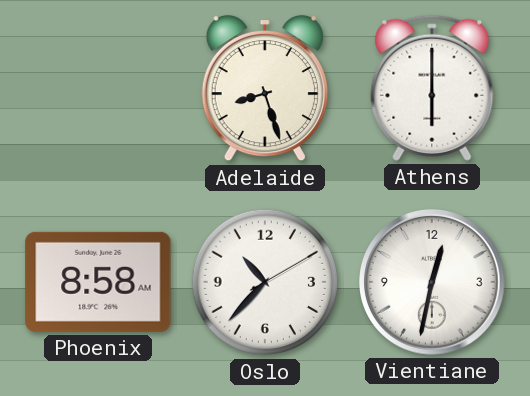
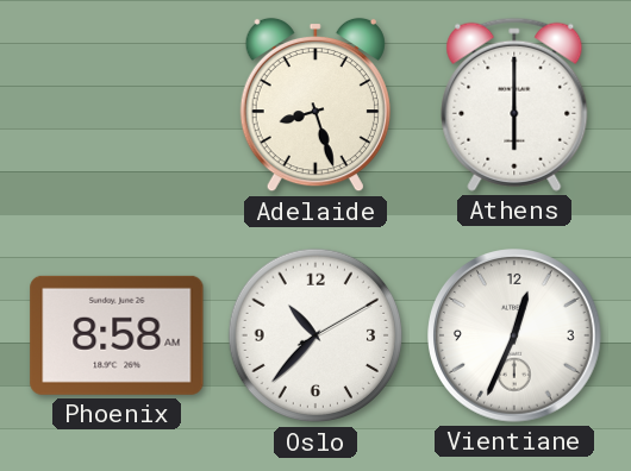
Vientiane: 12:32 -> 12:34 (516, 337)
